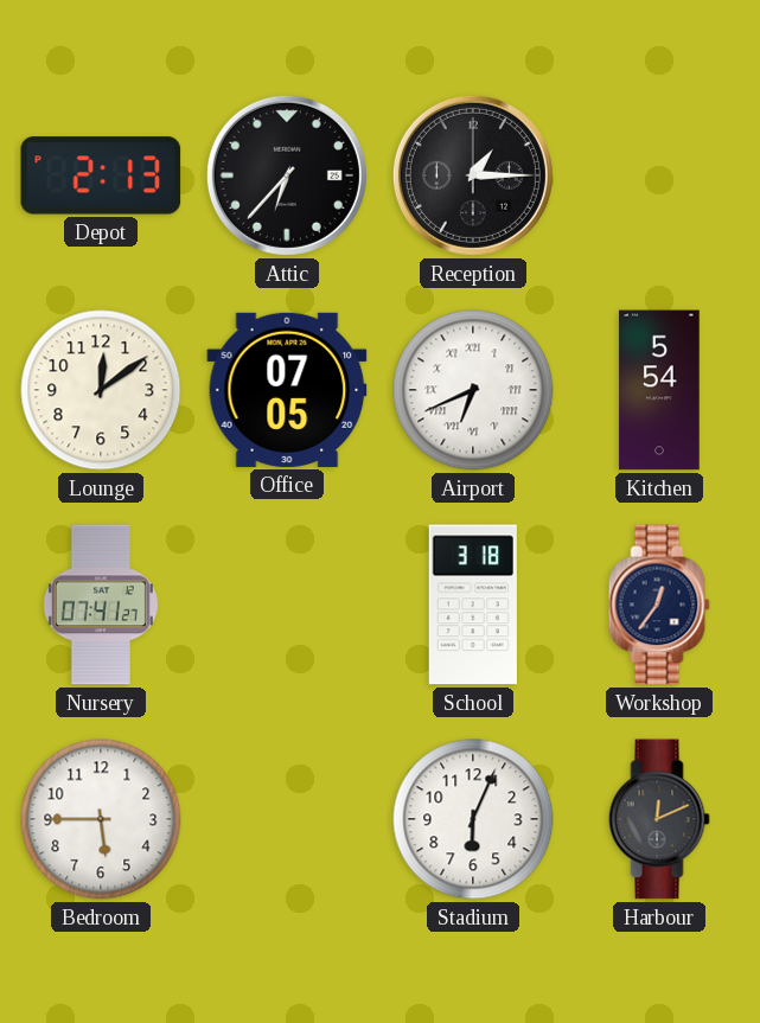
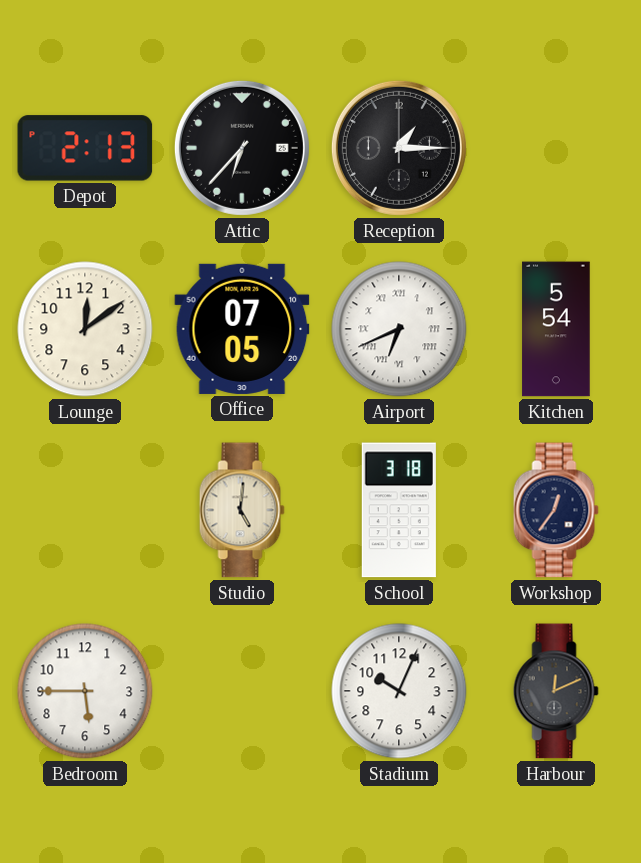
Nursery: 07:41 -> none (101, 605)
Studio: none -> 5:01 (242, 510)
Stadium: 6:04 -> 10:04 (399, 691)
